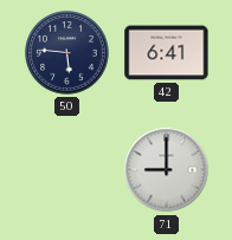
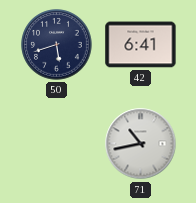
50: 5:46 -> 5:42 (57, 45)
71: 9:00 -> 10:43 (141, 144)
